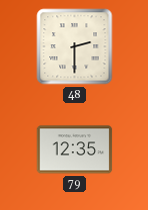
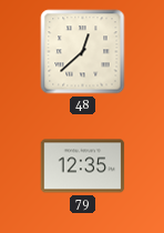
48: 2:30 -> 12:38 (83, 52)
